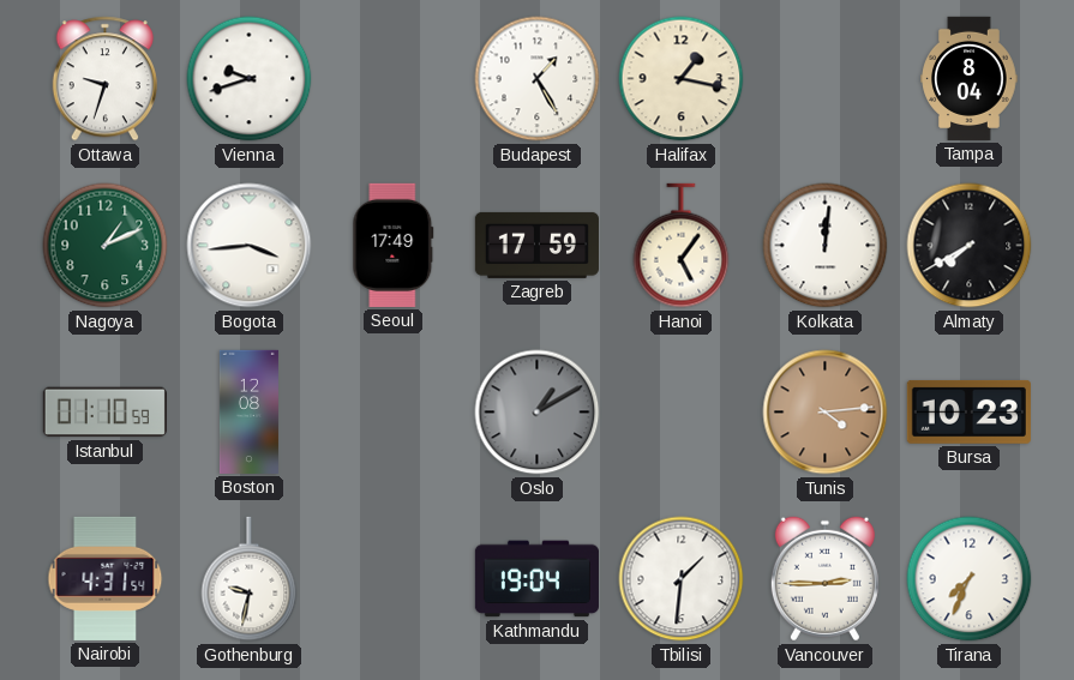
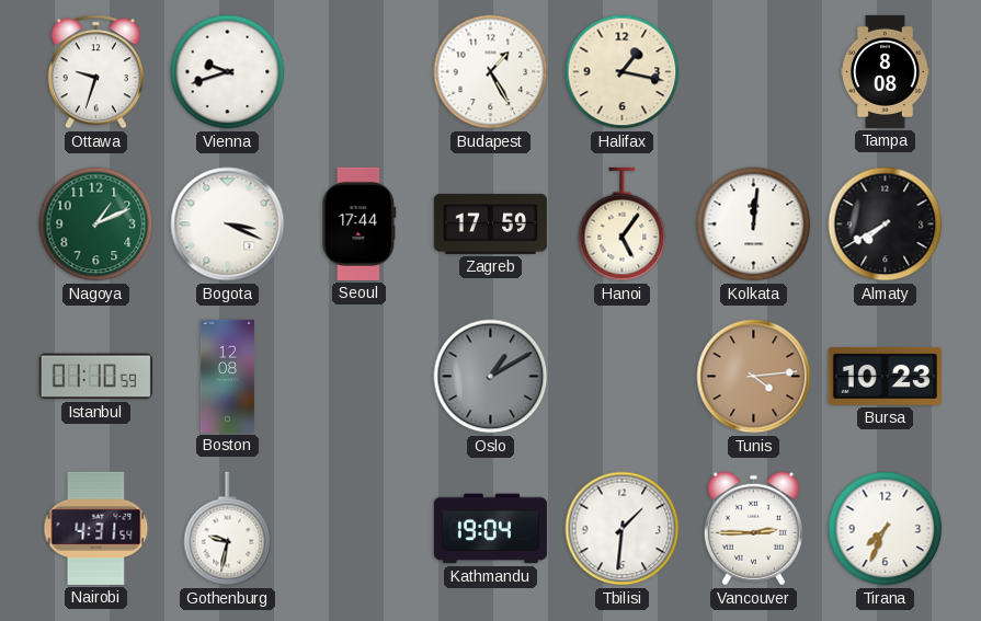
Tampa: 8:04 -> 8:08 (886, 71)
Bogota: 3:44 -> 3:19 (228, 225)
Seoul: 17:49 -> 17:44 (360, 223)
